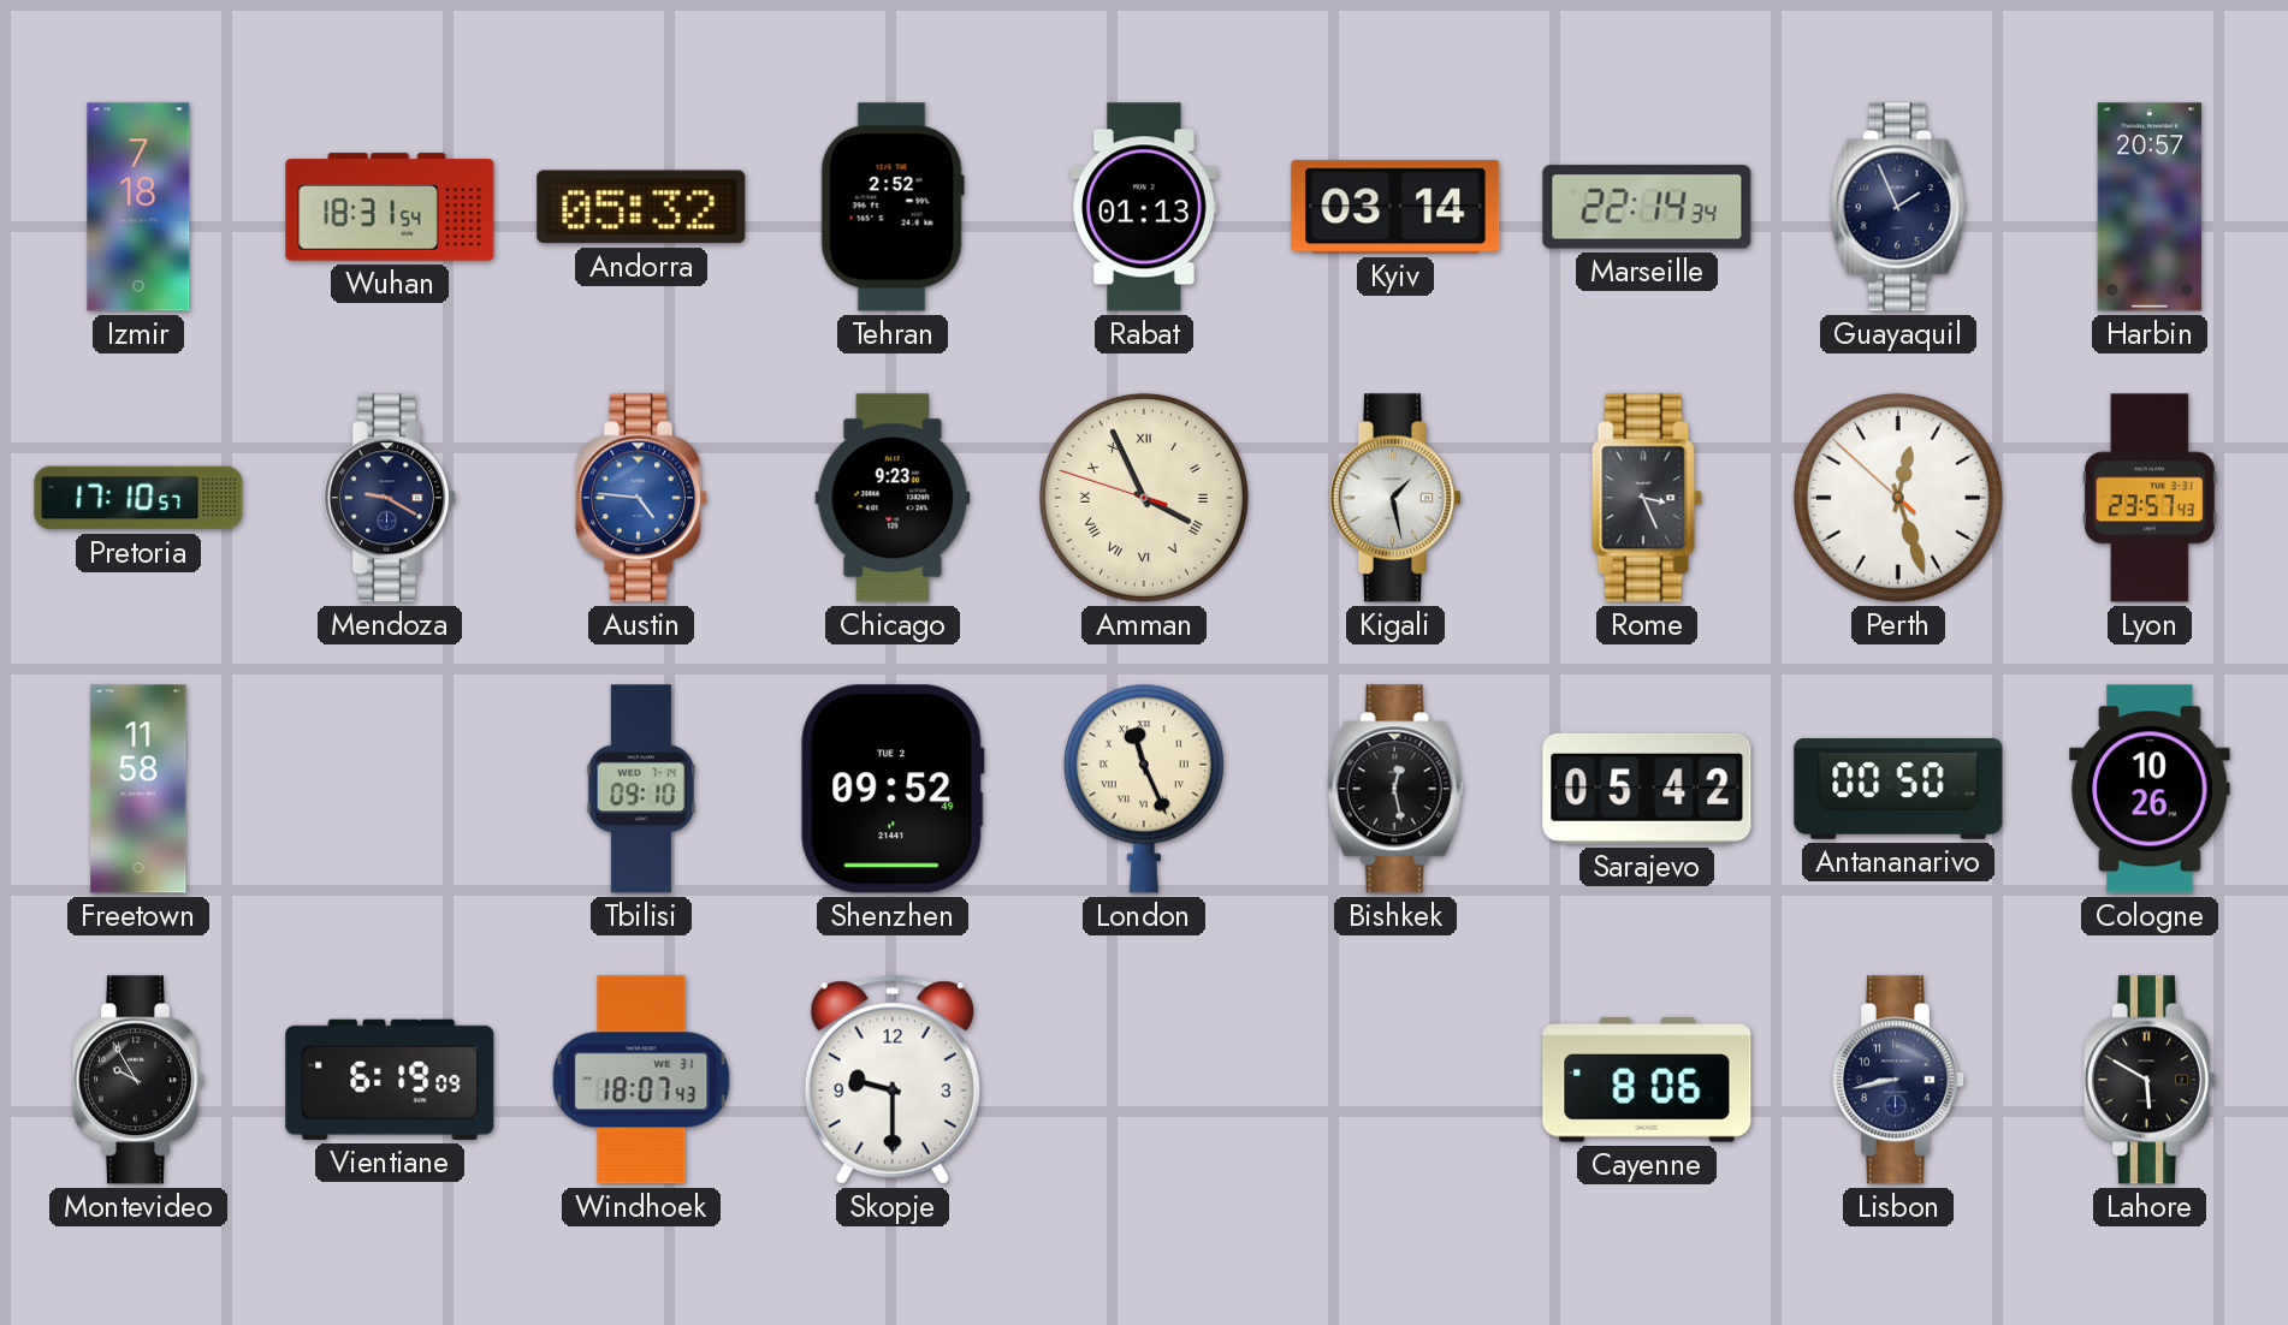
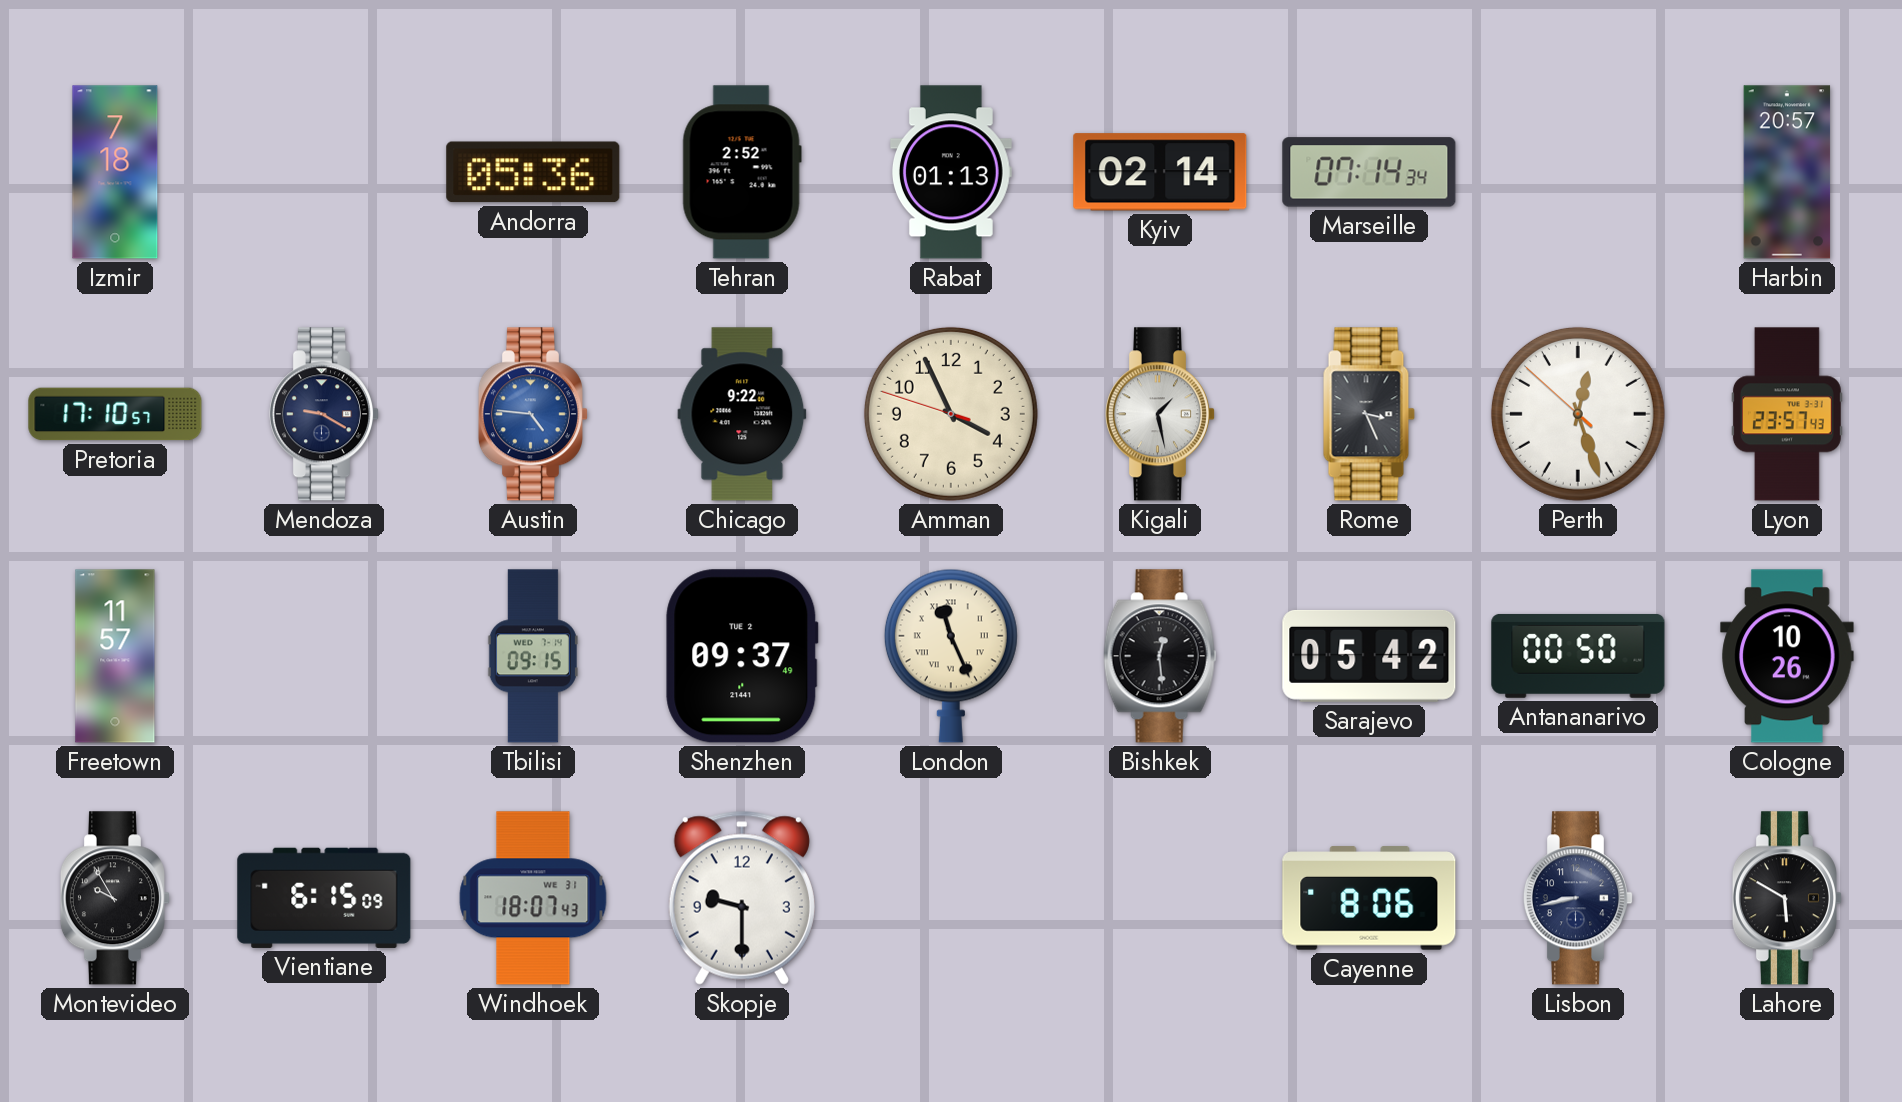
Wuhan: 18:31 -> none (390, 207)
Andorra: 05:32 -> 05:36 (533, 172)
Kyiv: 03:14 -> 02:14 (1160, 172)
Marseille: 22:14 -> 07:14 (1369, 172)
Guayaquil: 1:56 -> none (1898, 207)
Chicago: 9:23 -> 9:22 (742, 414)
Amman numerals: Roman -> Arabic (951, 414)
Freetown: 11:58 -> 11:57 (115, 656)
Tbilisi: 09:10 -> 09:15 (533, 656)
Shenzhen: 09:52 -> 09:37 (742, 656)
Bishkek: 12:28 -> 12:29 (1160, 656)
Vientiane: 6:19 -> 6:15 (324, 898)
